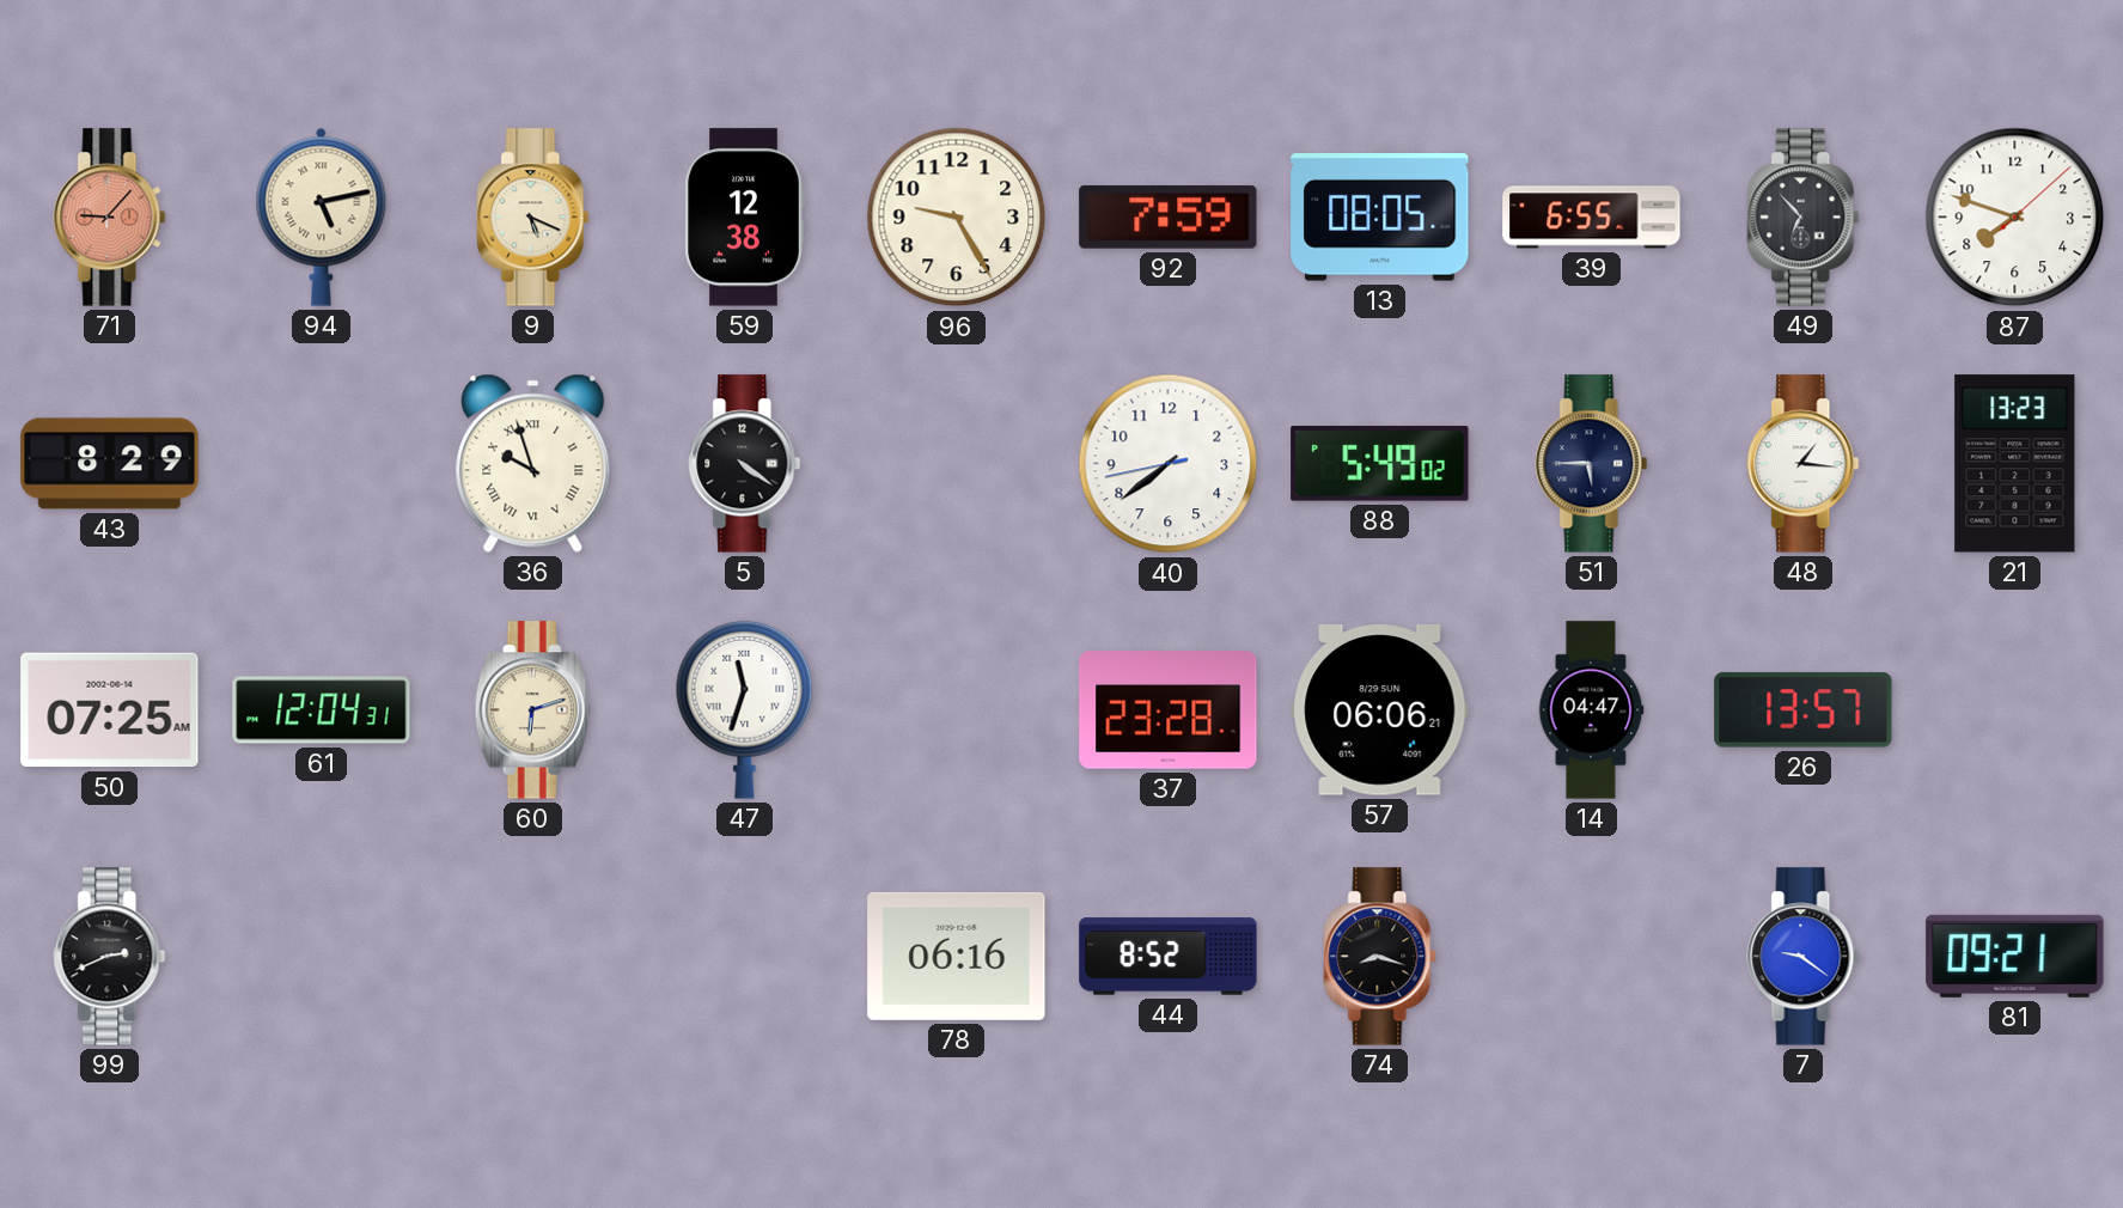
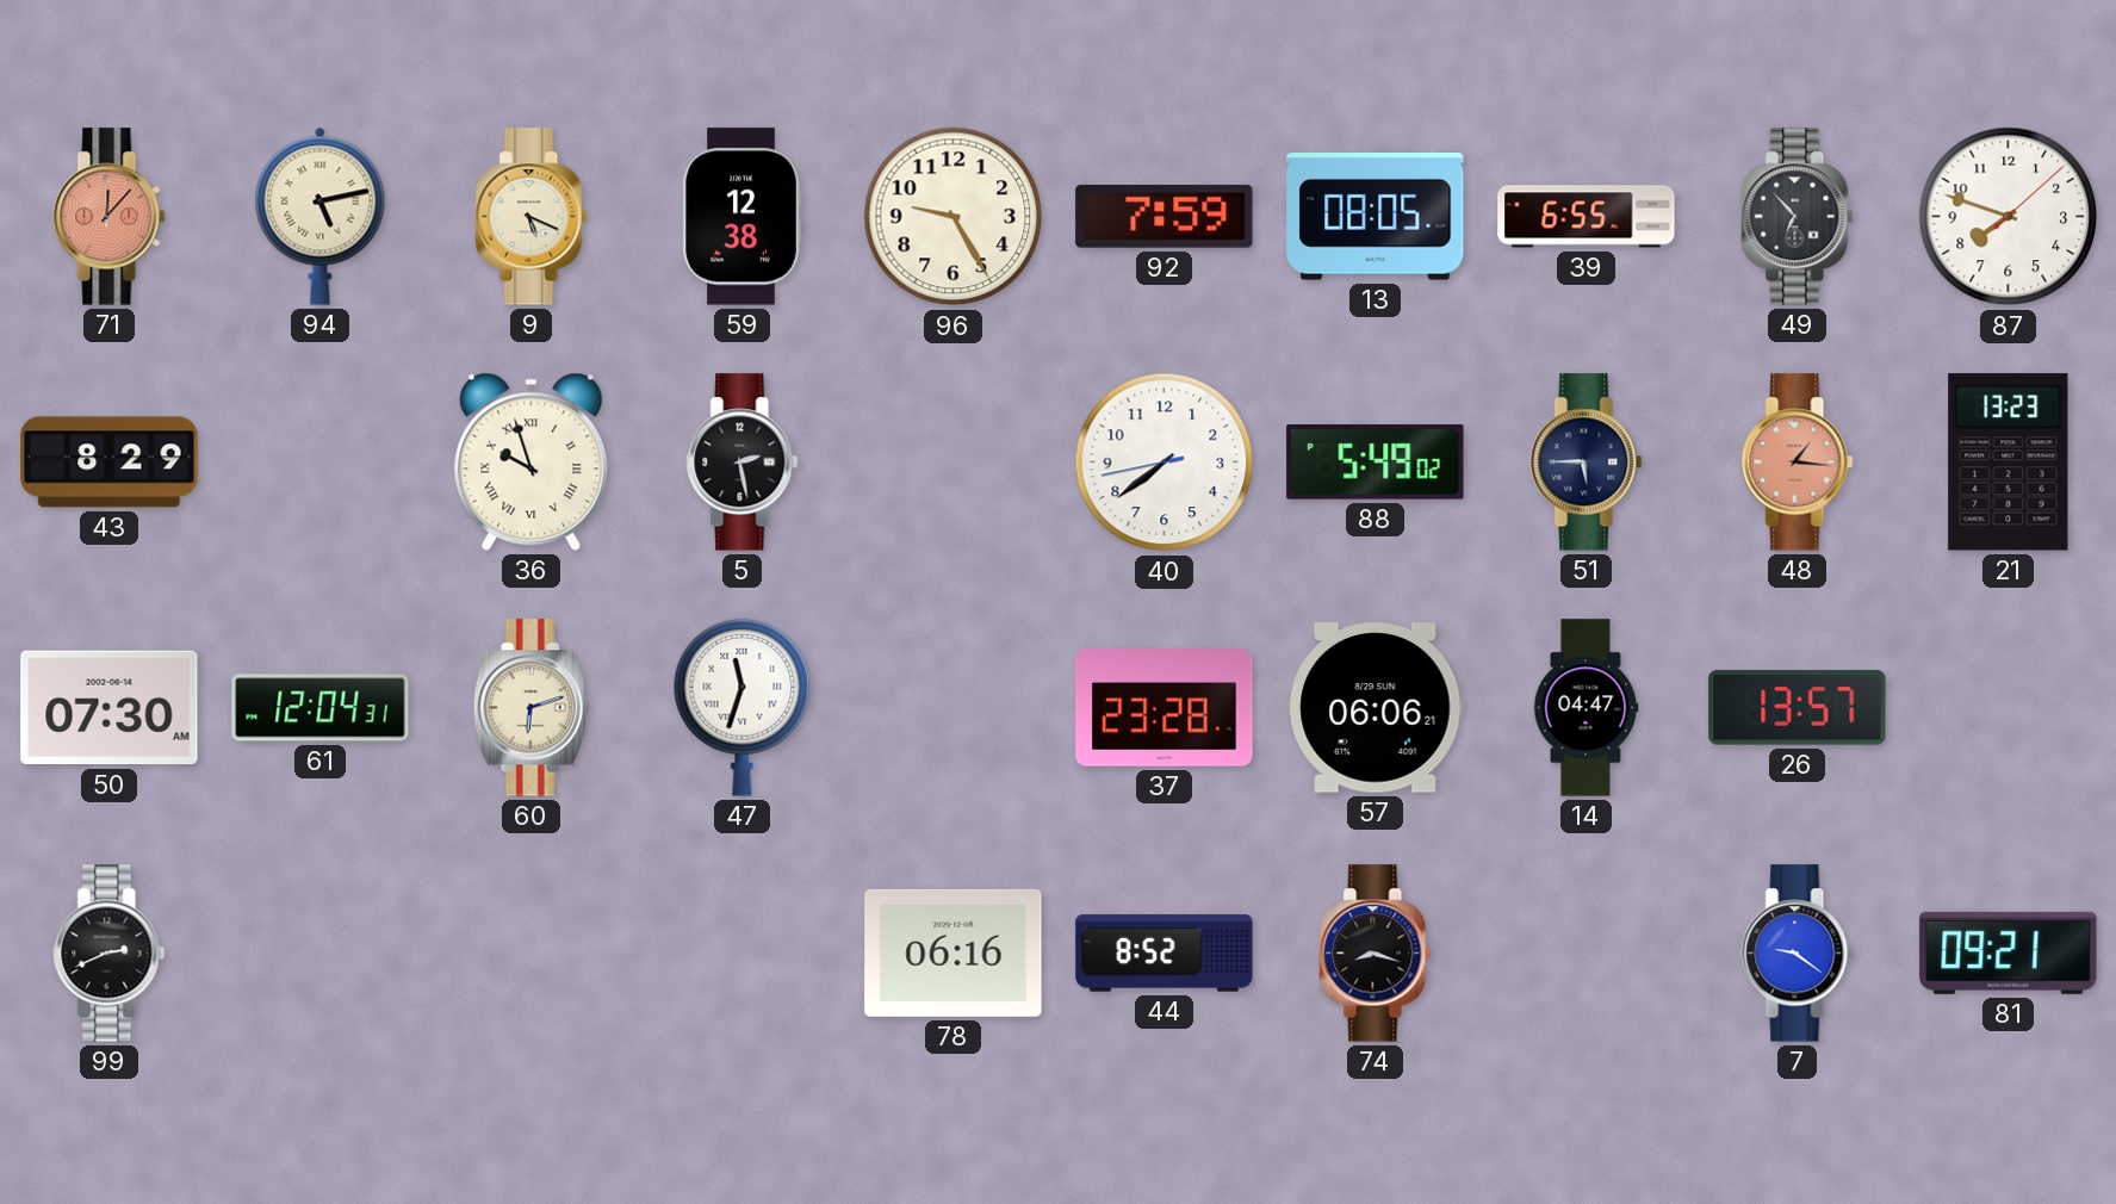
71: 9:07 -> 12:07 (110, 217)
5: 4:21 -> 2:28 (743, 463)
48 dial: white -> salmon (1798, 463)
50: 07:25 -> 07:30 (110, 708)
